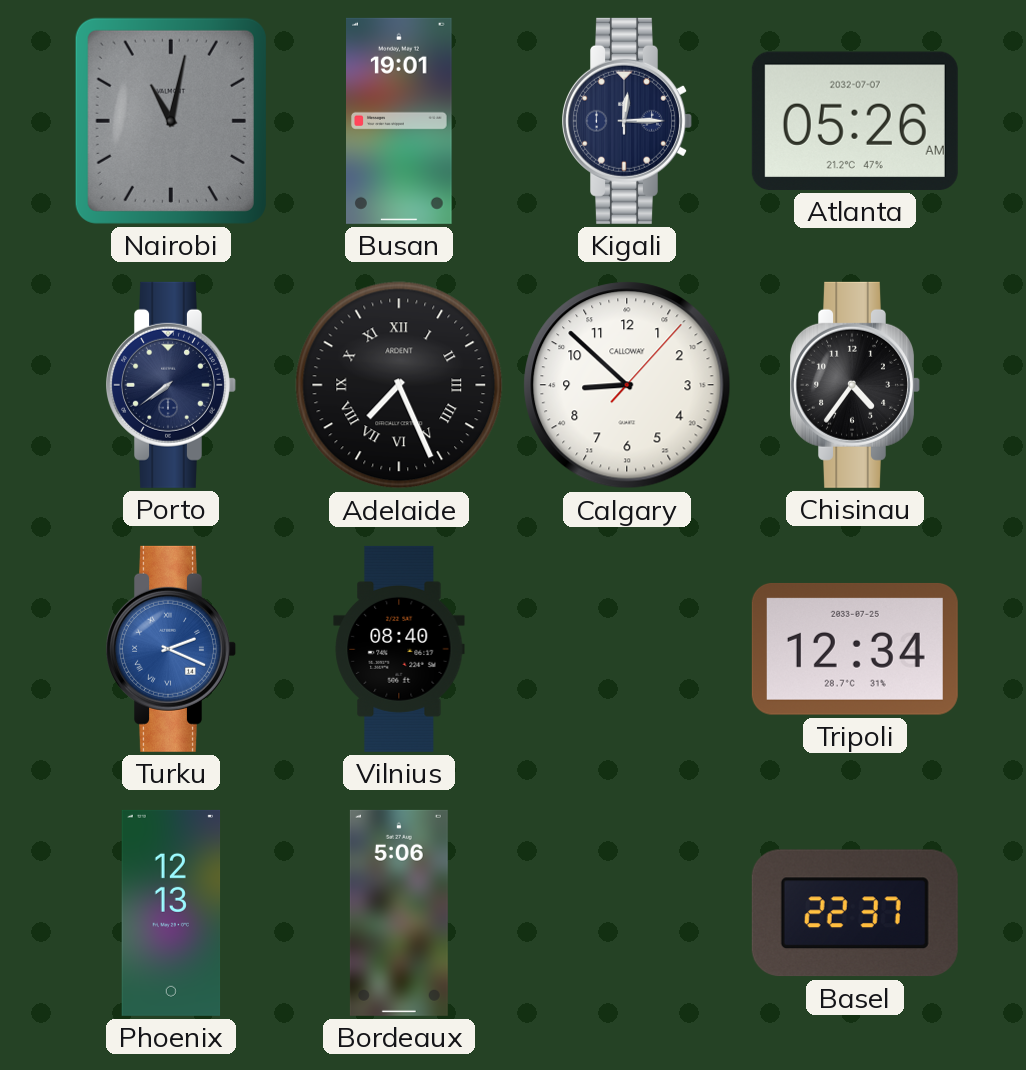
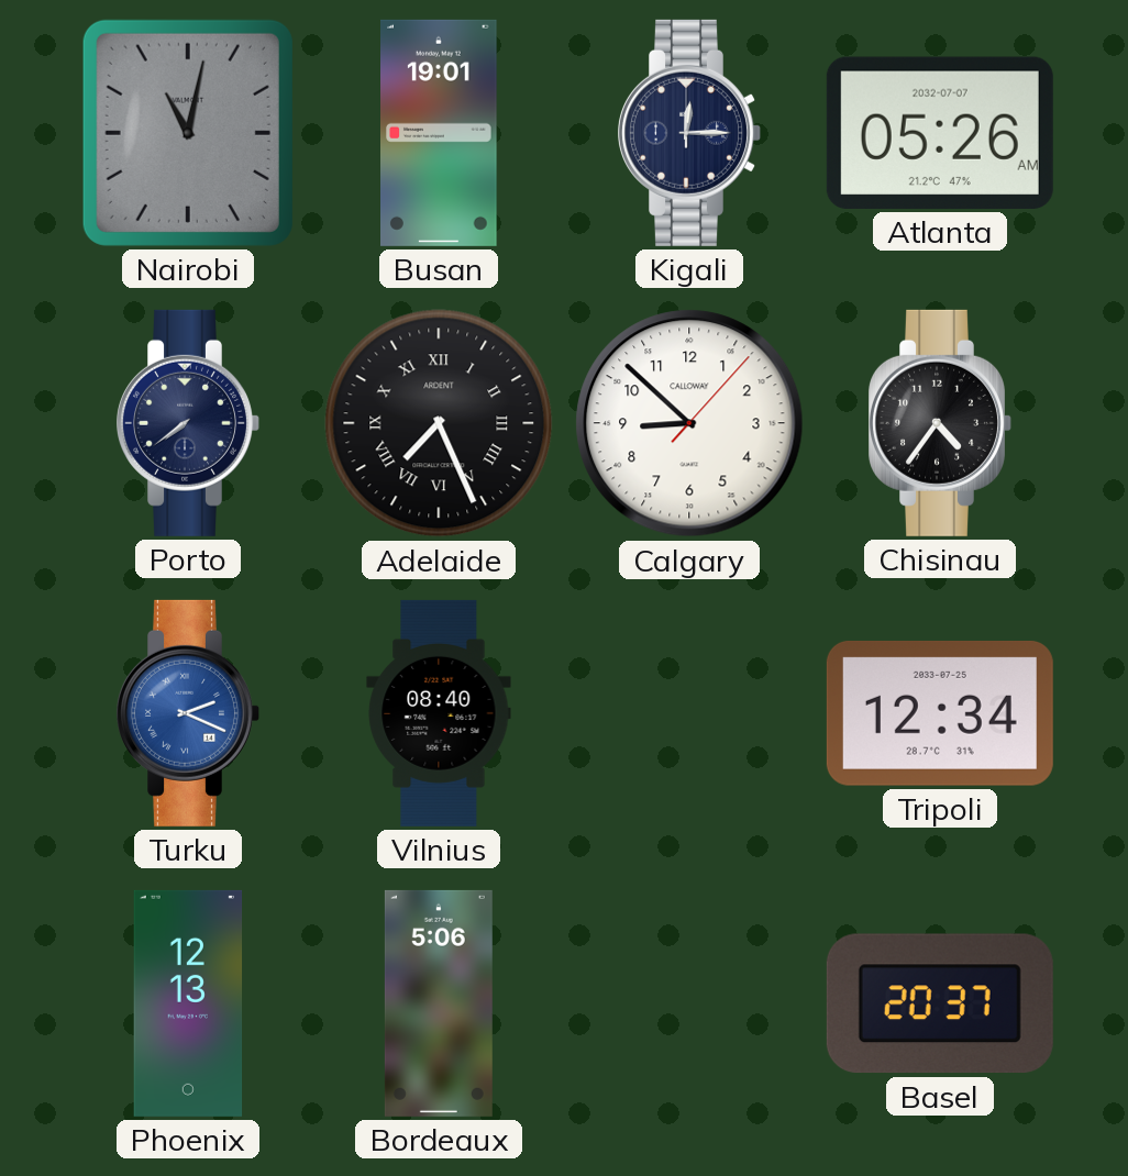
Basel: 22:37 -> 20:37 (940, 1003)
